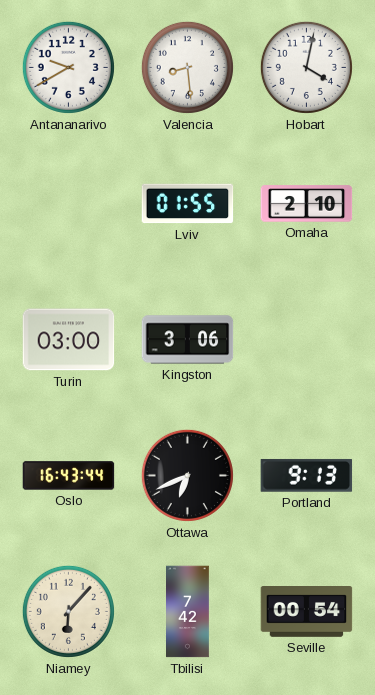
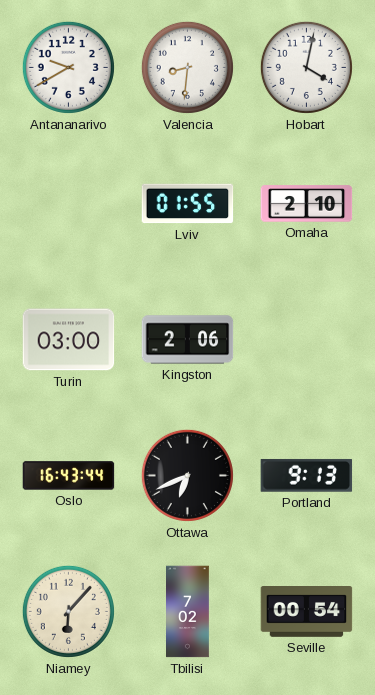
Valencia: 8:29 -> 8:31 (187, 67)
Kingston: 3:06 -> 2:06 (188, 340)
Tbilisi: 7:42 -> 7:02 (188, 612)
